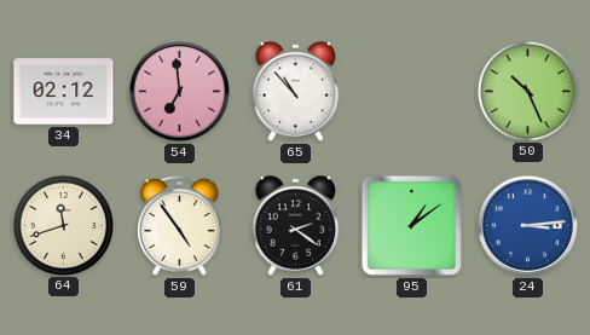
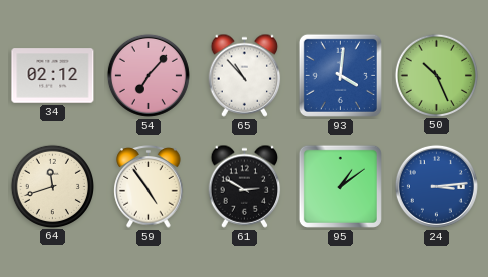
54: 6:59 -> 7:07 (148, 75)
93: none -> 4:01 (340, 75)
61: 2:21 -> 2:50 (245, 186)
